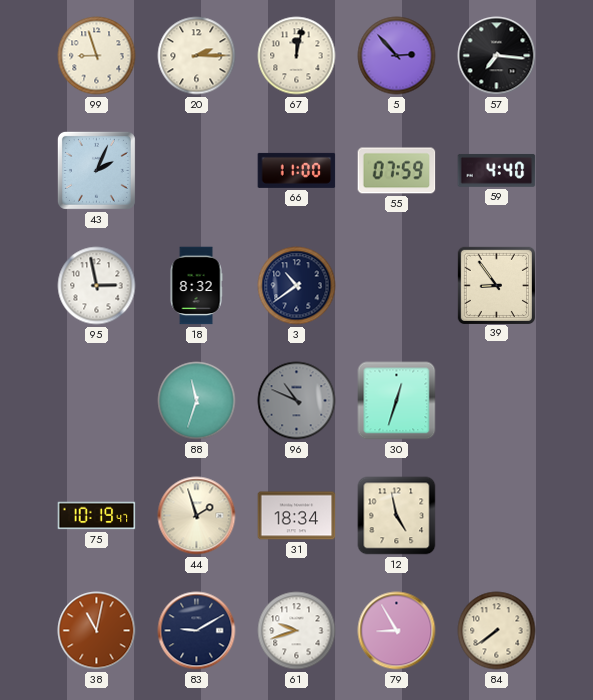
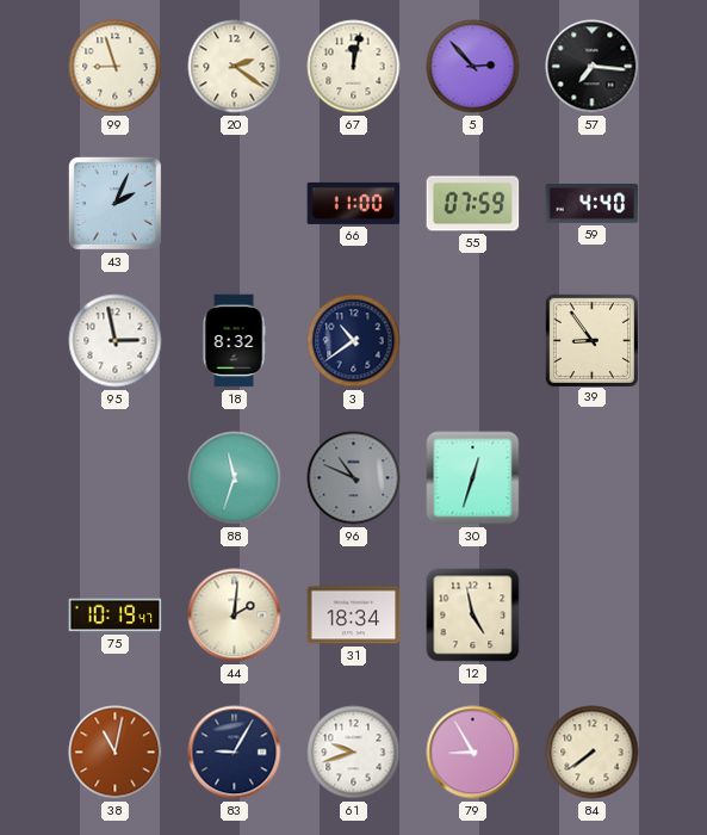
20: 2:15 -> 2:21 (235, 67)
44: 1:57 -> 2:01 (235, 616)
83: 9:10 -> 9:05 (235, 753)
